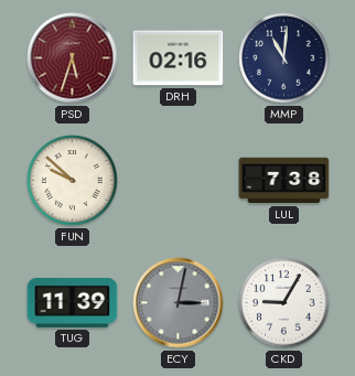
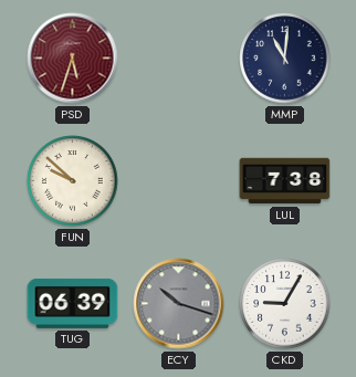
DRH: 02:16 -> none (179, 58)
TUG: 11:39 -> 06:39 (73, 303)
ECY: 3:02 -> 10:18 (179, 304)
